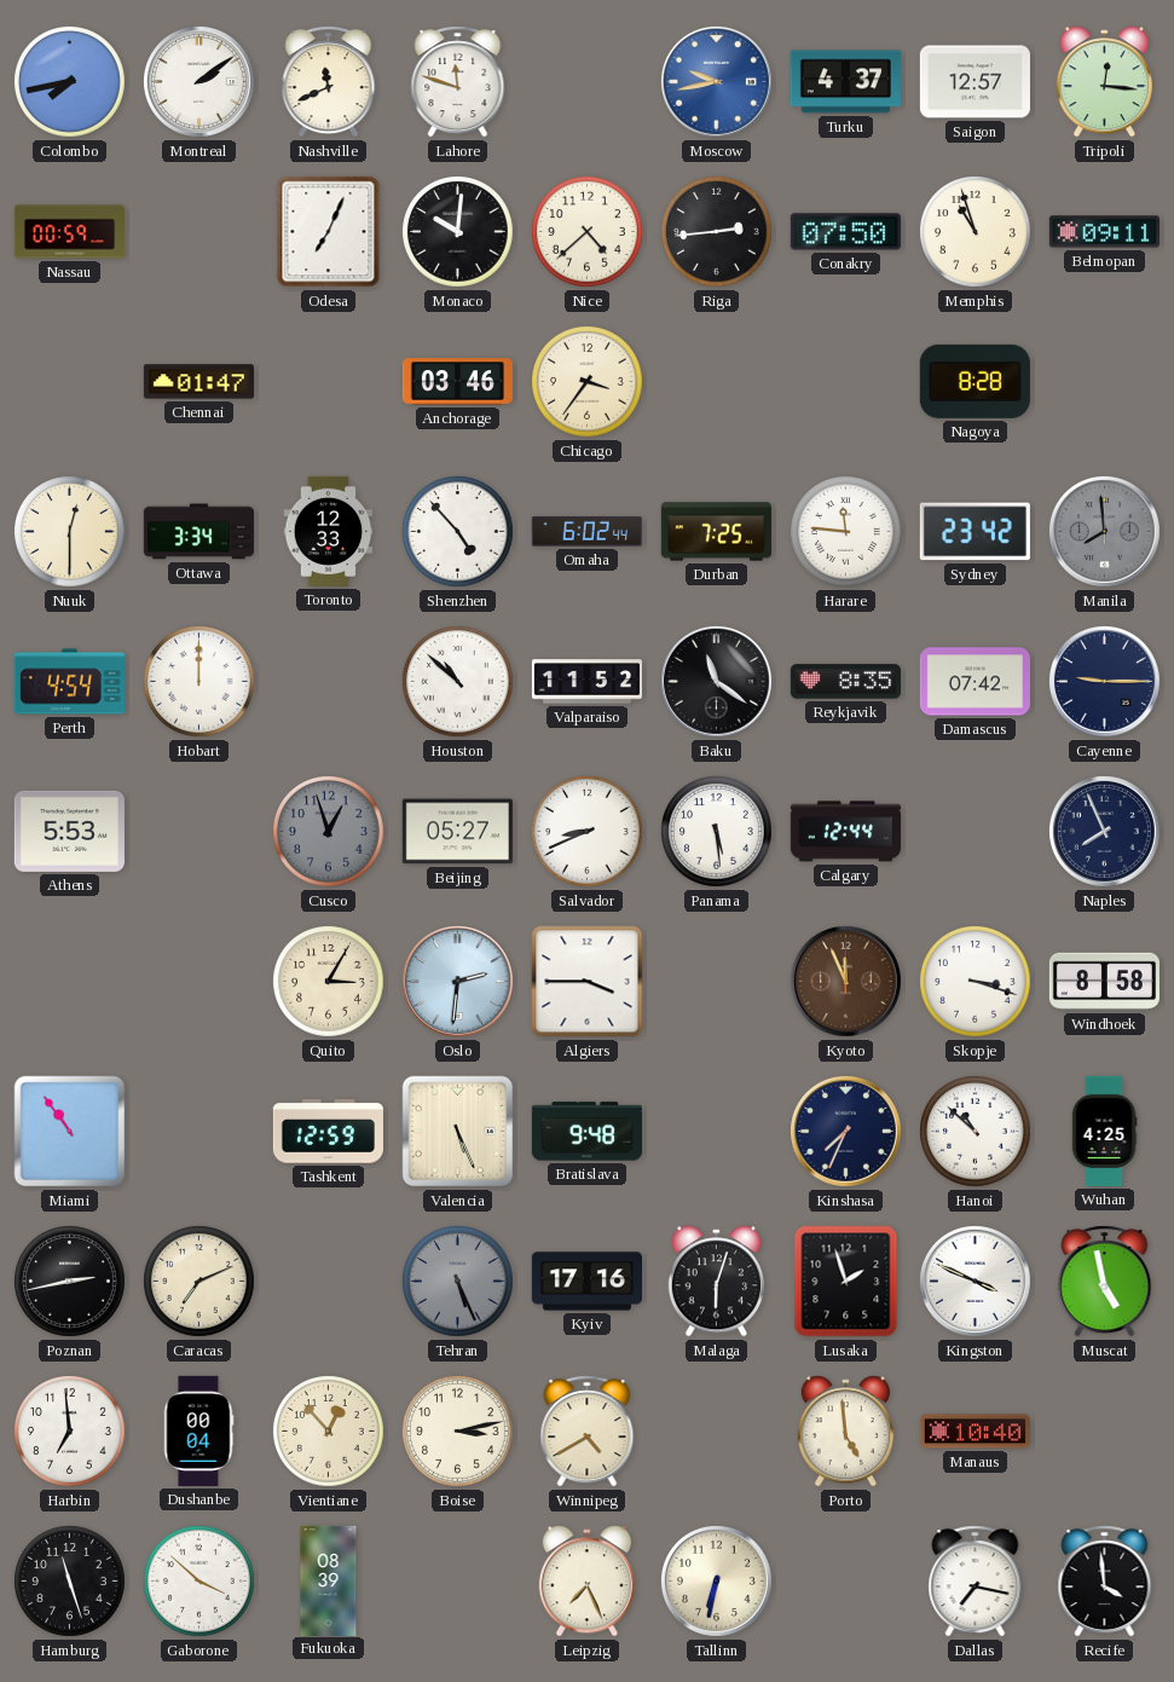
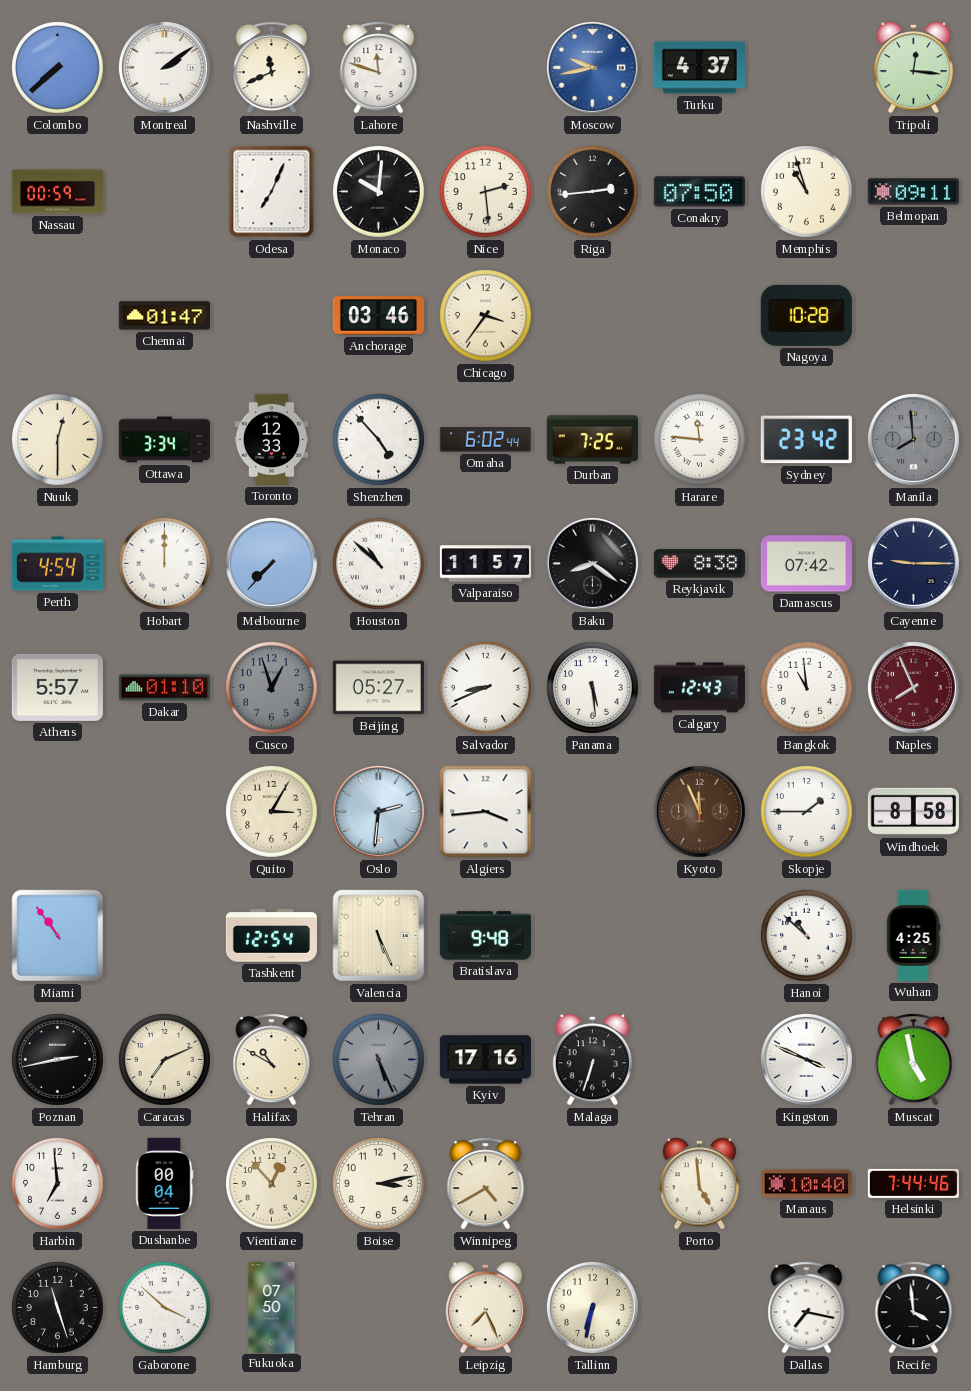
Colombo: 7:43 -> 7:38 (58, 68)
Saigon: 12:57 -> none (975, 82)
Nice: 4:38 -> 2:29 (486, 192)
Nagoya: 8:28 -> 10:28 (806, 315)
Melbourne: none -> 7:37 (271, 563)
Valparaiso: 11:52 -> 11:57 (485, 564)
Baku: 11:21 -> 8:21 (592, 563)
Reykjavik: 8:35 -> 8:38 (699, 564)
Athens: 5:53 -> 5:57 (57, 687)
Dakar: none -> 01:10 (164, 688)
Calgary: 12:44 -> 12:43 (699, 688)
Bangkok: none -> 10:59 (807, 688)
Naples dial: navy -> burgundy (913, 687)
Algiers: 3:45 -> 3:44 (486, 812)
Skopje: 3:18 -> 1:45 (807, 812)
Tashkent: 12:59 -> 12:54 (271, 936)
Kinshasa: 7:34 -> none (845, 1131)
Halifax: none -> 10:50 (272, 1060)
Malaga: 6:03 -> 6:33 (592, 1060)
Lusaka: 1:57 -> none (846, 1282)
Helsinki: none -> 7:44 (913, 1183)
Fukuoka: 08:39 -> 07:50 (272, 1307)
